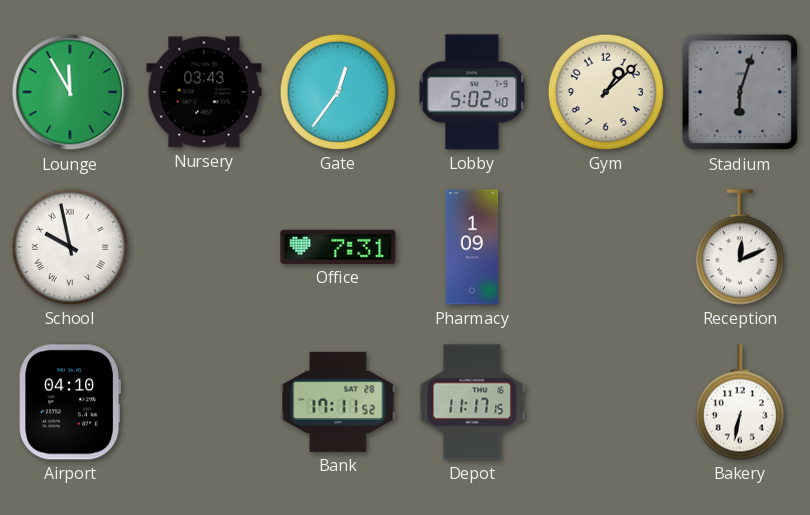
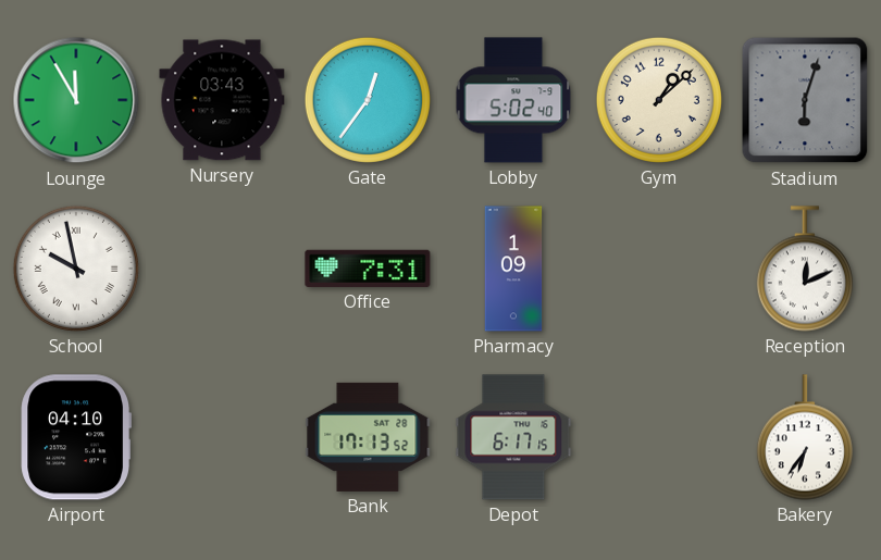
Bank: 17:11 -> 17:13 (368, 437)
Depot: 11:17 -> 6:17 (513, 437)
Bakery: 6:32 -> 6:36 (805, 437)
